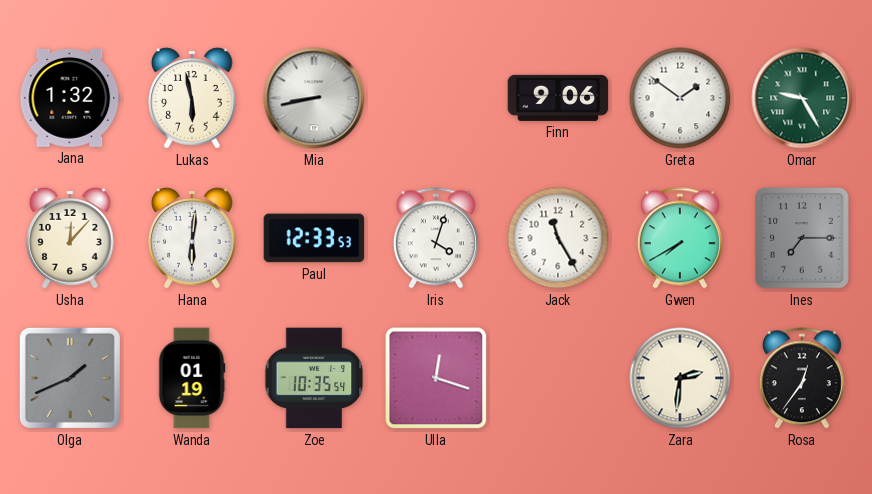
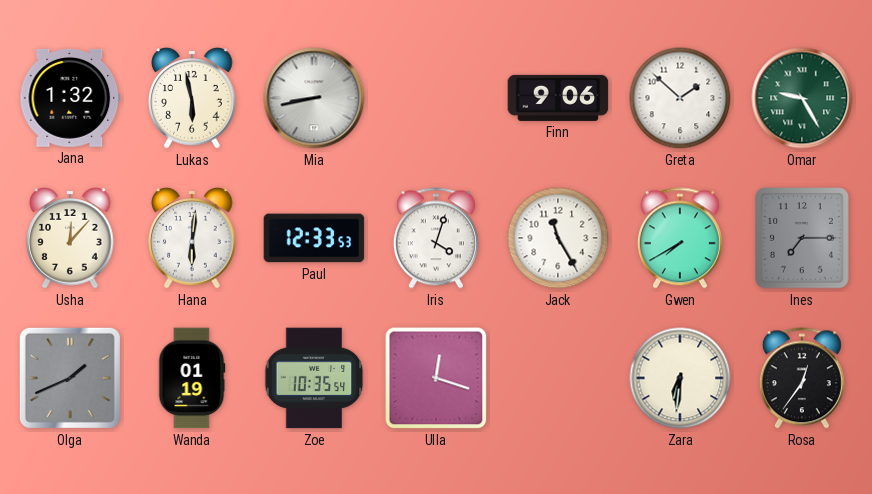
Greta: 1:51 -> 1:52 (680, 98)
Zara: 2:31 -> 6:31 (680, 378)
